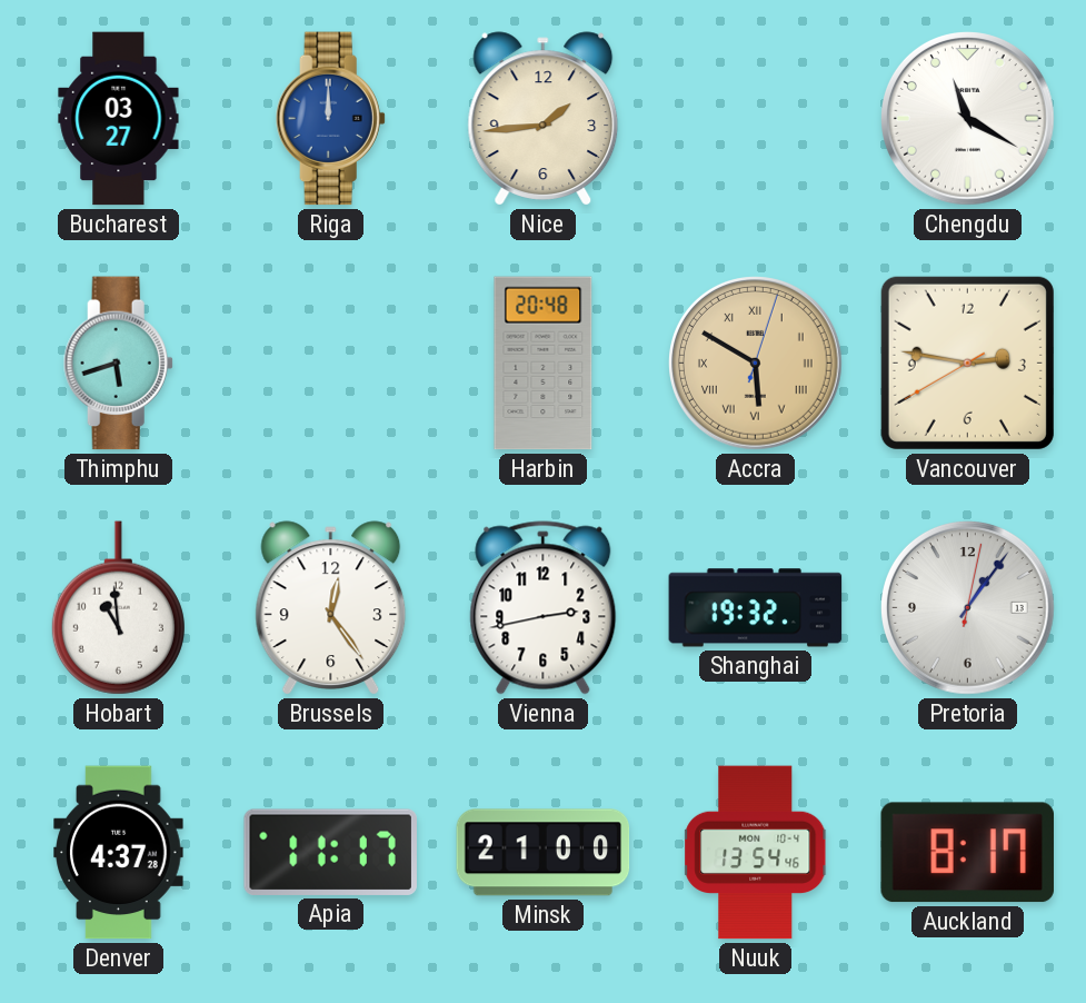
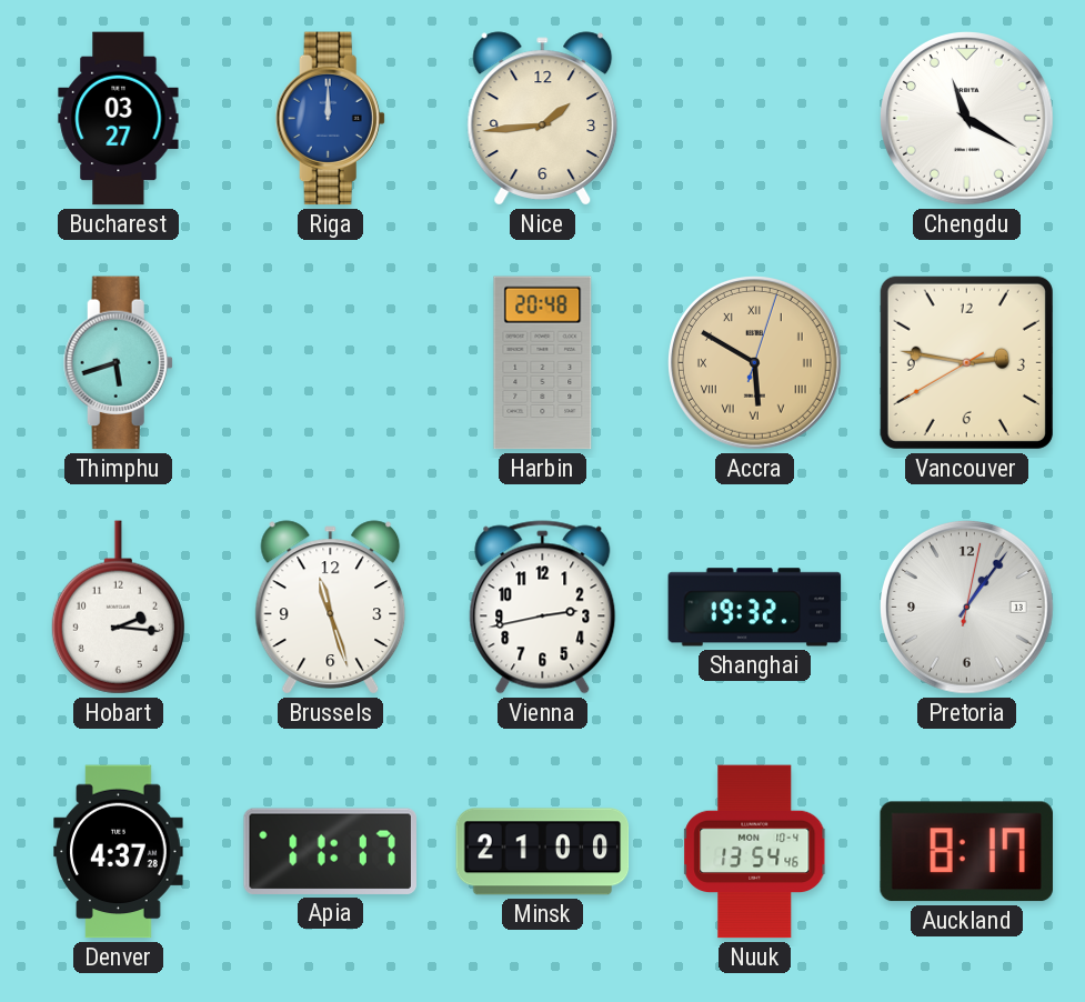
Hobart: 10:59 -> 2:16 (118, 608)
Brussels: 12:24 -> 11:27 (331, 608)
